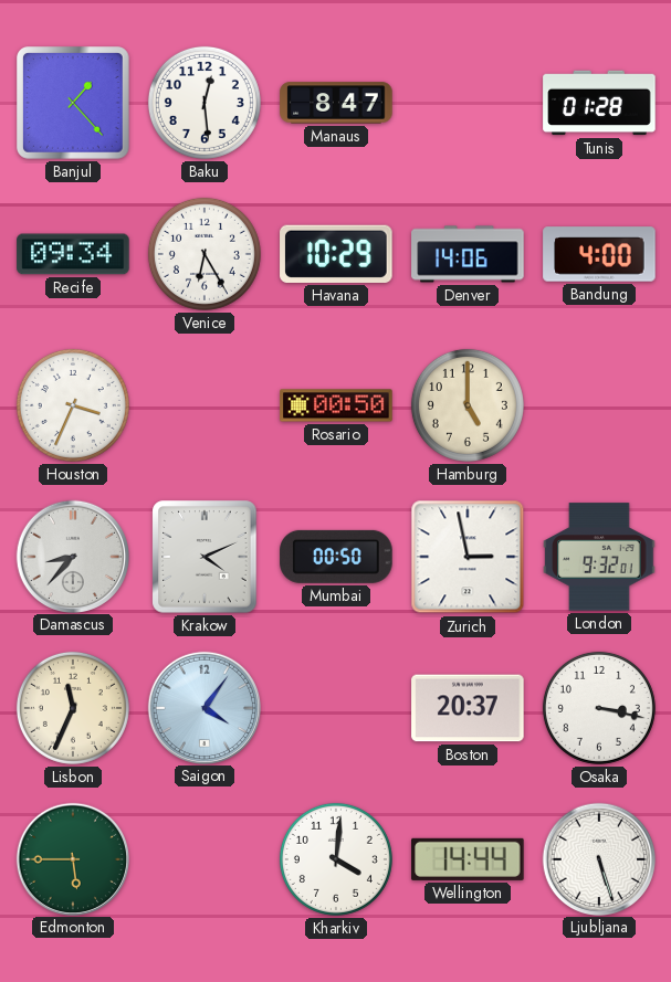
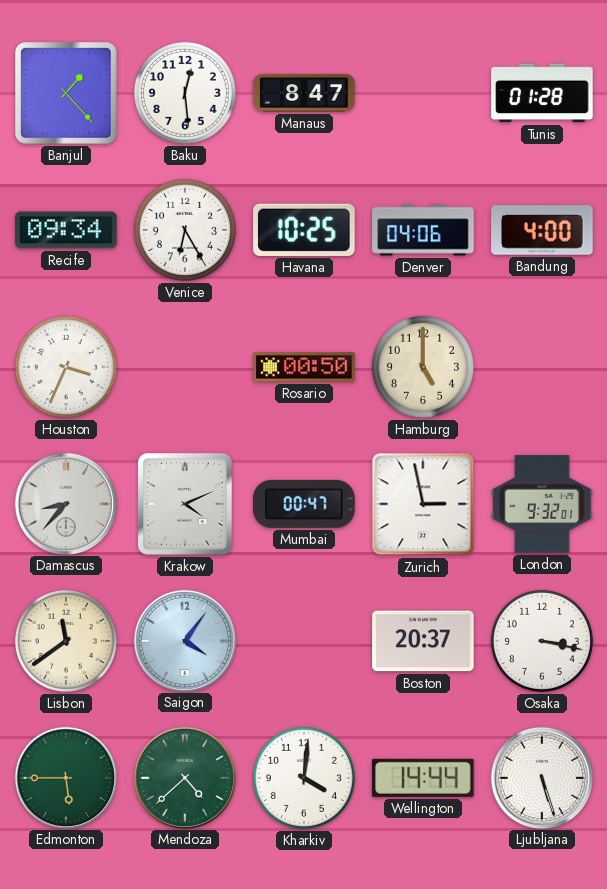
Havana: 10:29 -> 10:25 (304, 230)
Denver: 14:06 -> 04:06 (423, 230)
Mumbai: 00:50 -> 00:47 (304, 504)
Lisbon: 11:34 -> 11:39 (66, 641)
Mendoza: none -> 4:38 (184, 777)
